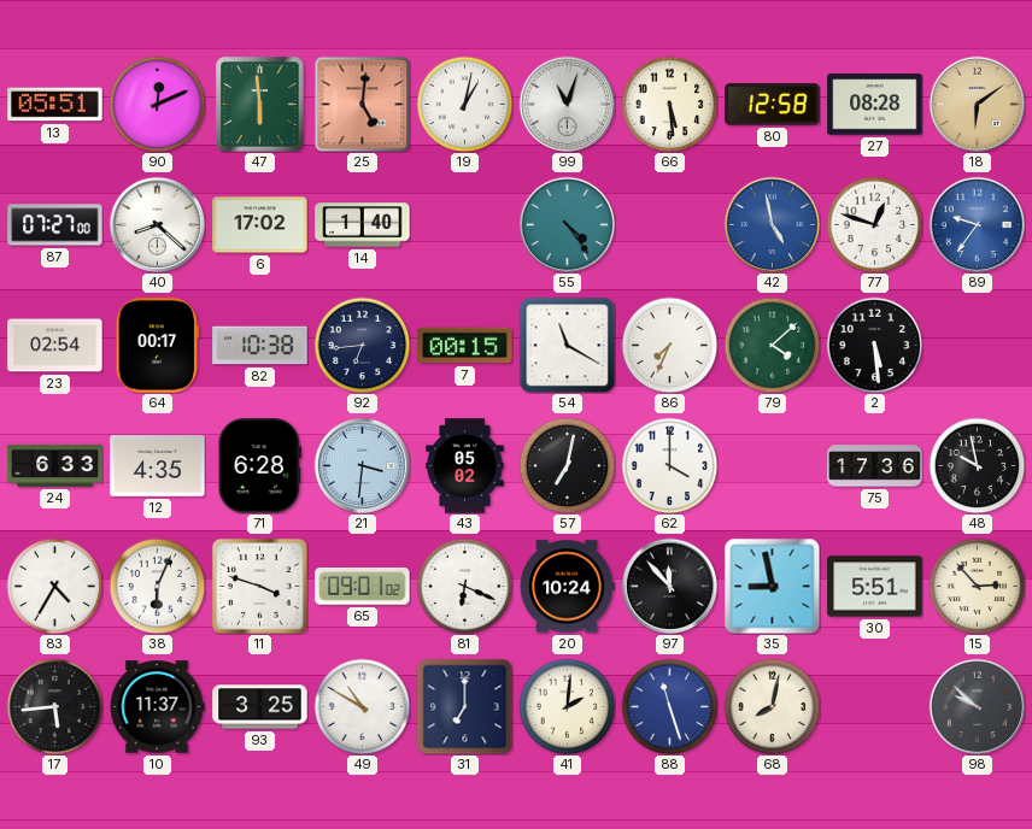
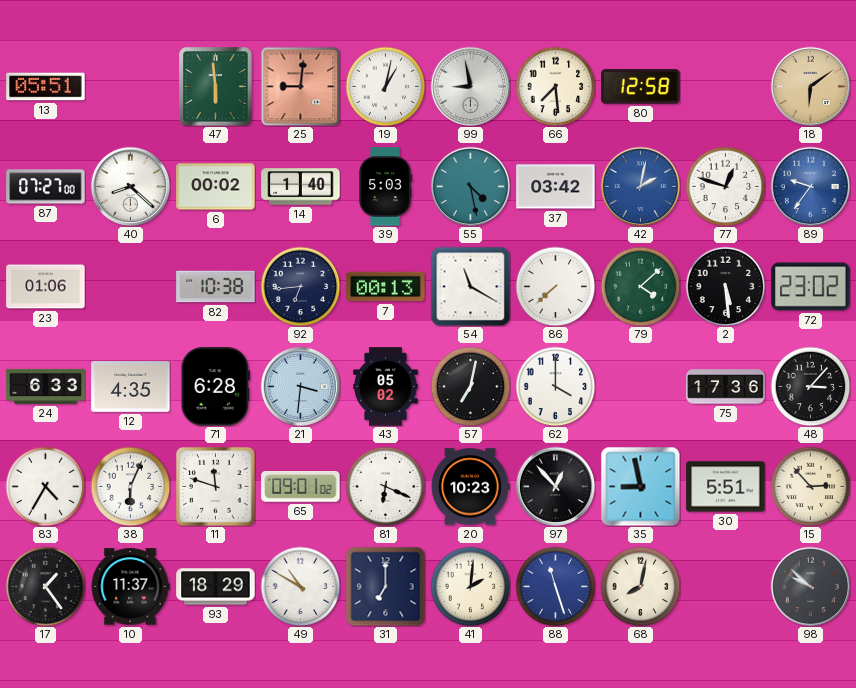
90: 12:11 -> none (157, 104)
25: 5:01 -> 9:01 (300, 86)
99: 11:03 -> 8:58 (470, 86)
66: 5:29 -> 7:29 (555, 86)
27: 08:28 -> none (875, 105)
6: 17:02 -> 00:02 (216, 187)
39: none -> 5:03 (385, 187)
55: 4:24 -> 4:28 (470, 186)
37: none -> 03:42 (556, 187)
42: 4:58 -> 2:02 (640, 186)
23: 02:54 -> 01:06 (46, 287)
64: 00:17 -> none (157, 346)
7: 00:15 -> 00:13 (386, 287)
86: 7:34 -> 7:38 (555, 286)
72: none -> 23:02 (811, 287)
48: 9:58 -> 3:07 (810, 386)
11: 3:48 -> 11:48 (216, 487)
20: 10:24 -> 10:23 (470, 487)
97: 11:53 -> 12:53 (555, 486)
17: 5:44 -> 1:24 (45, 586)
93: 3:25 -> 18:29 (216, 587)
